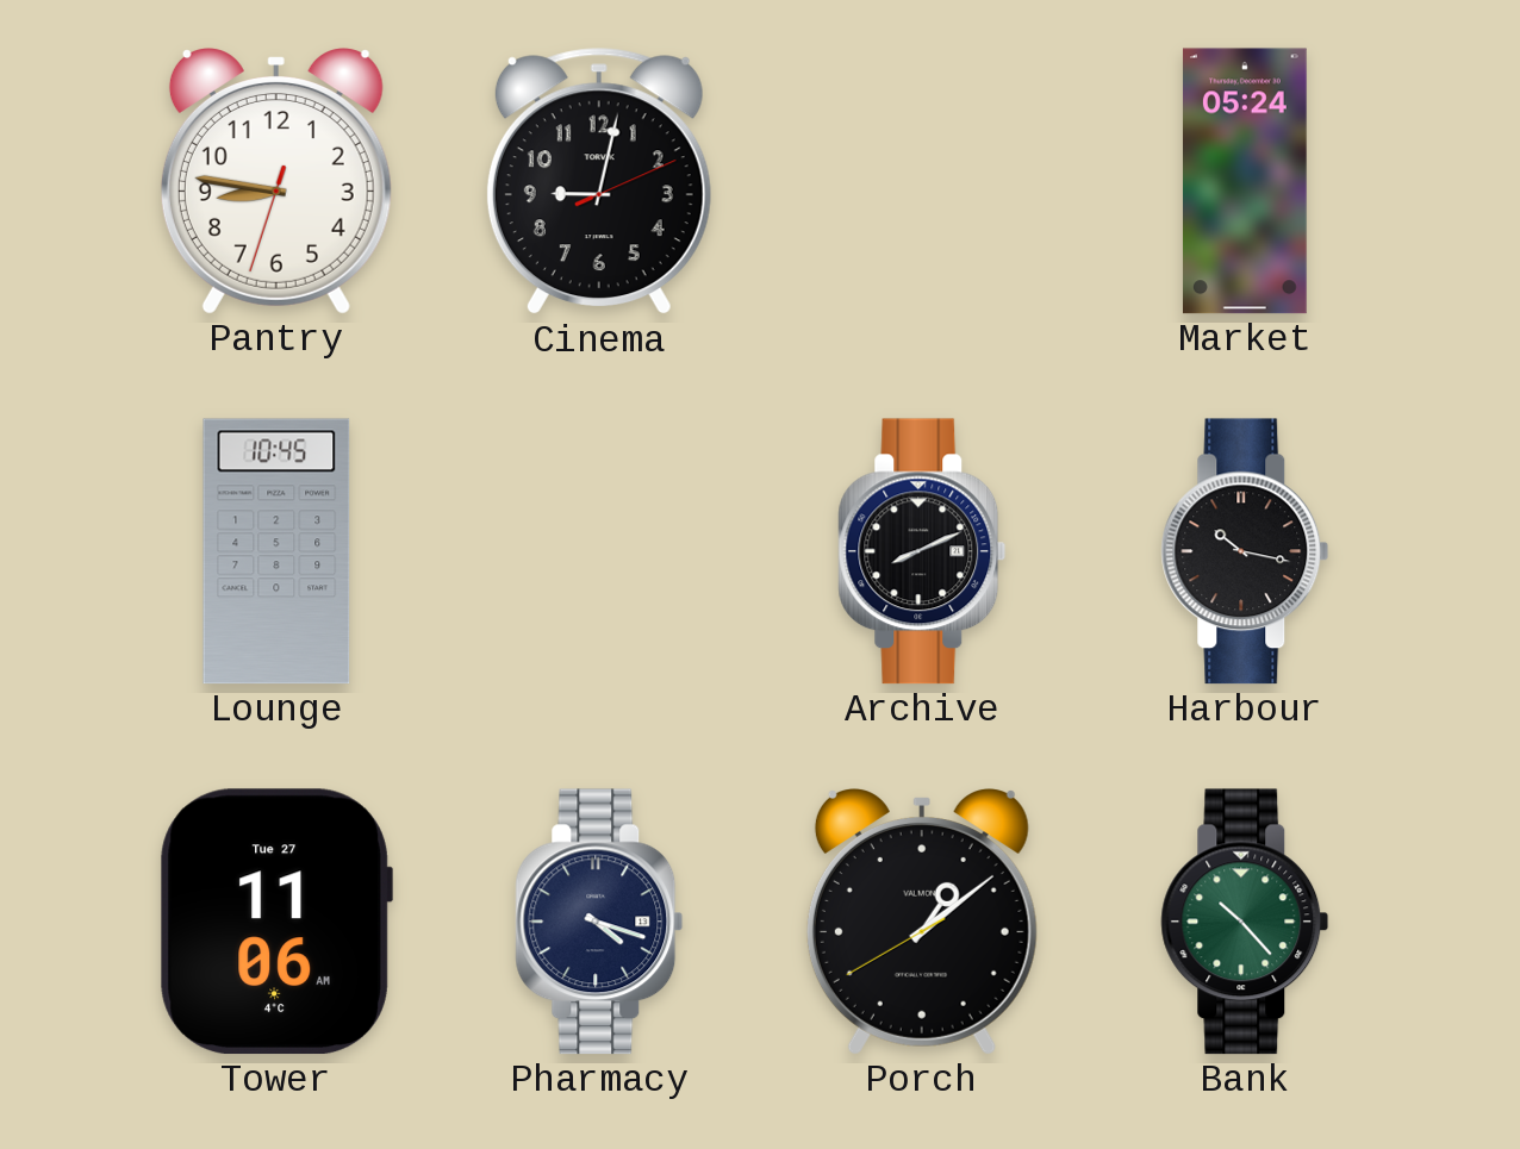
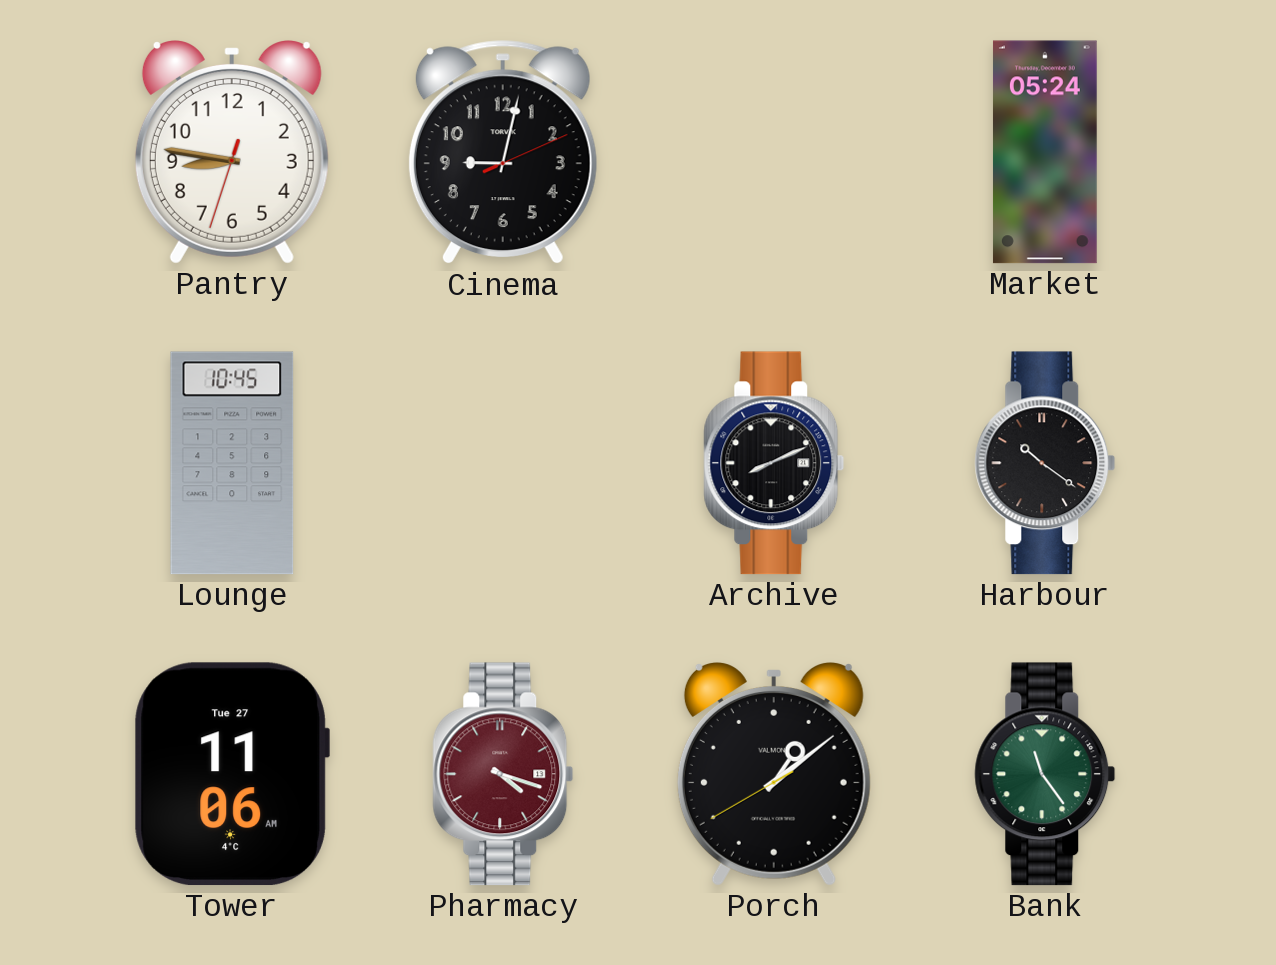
Harbour: 10:17 -> 10:21 (1045, 463)
Pharmacy dial: navy -> burgundy (503, 774)
Bank: 10:23 -> 11:24 (1045, 774)
